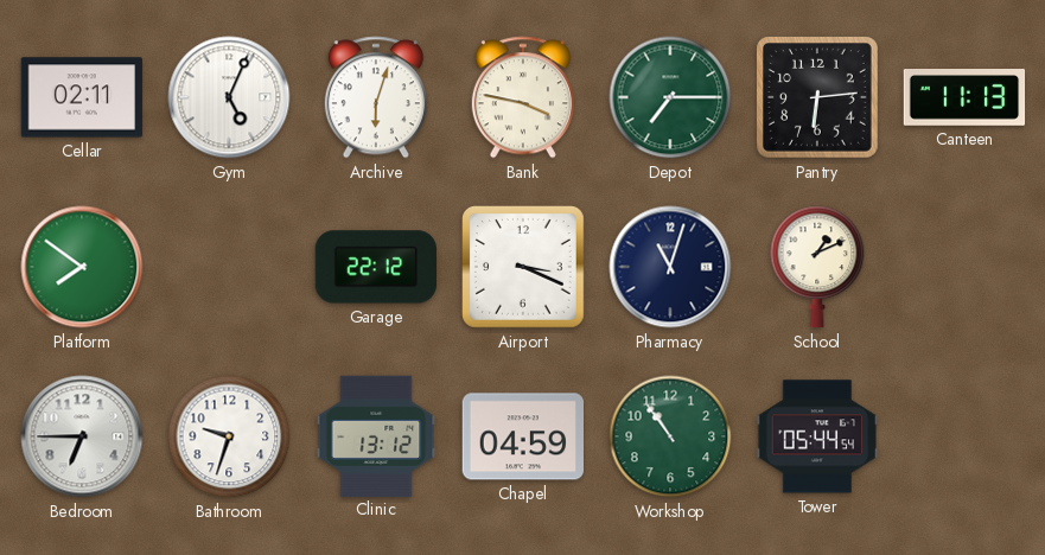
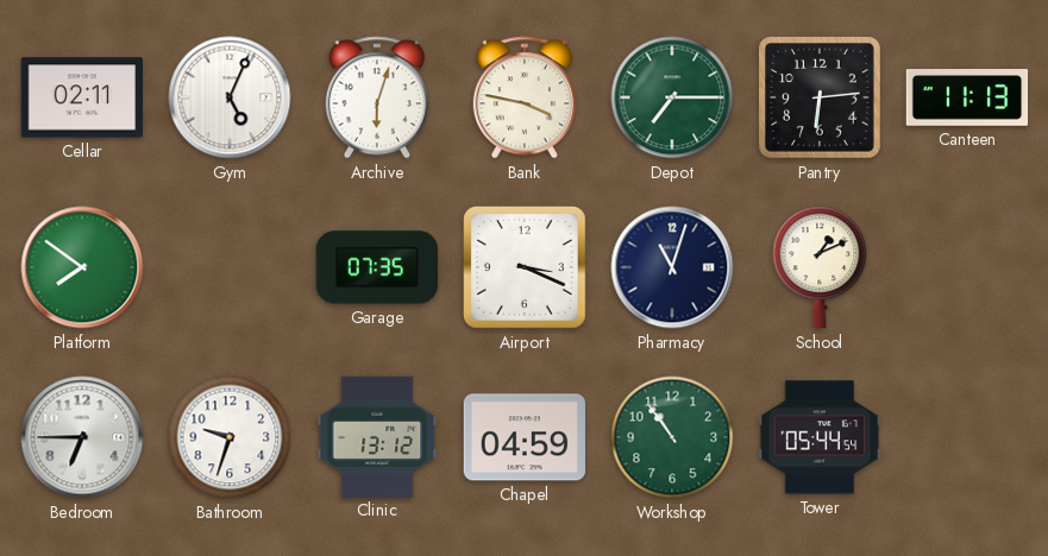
Garage: 22:12 -> 07:35 (376, 267)
